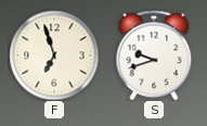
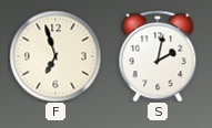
S: 9:42 -> 2:02 (158, 56)
